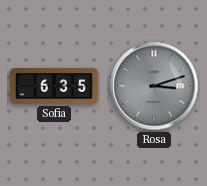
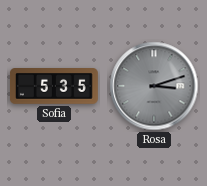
Sofia: 6:35 -> 5:35 (54, 87)
